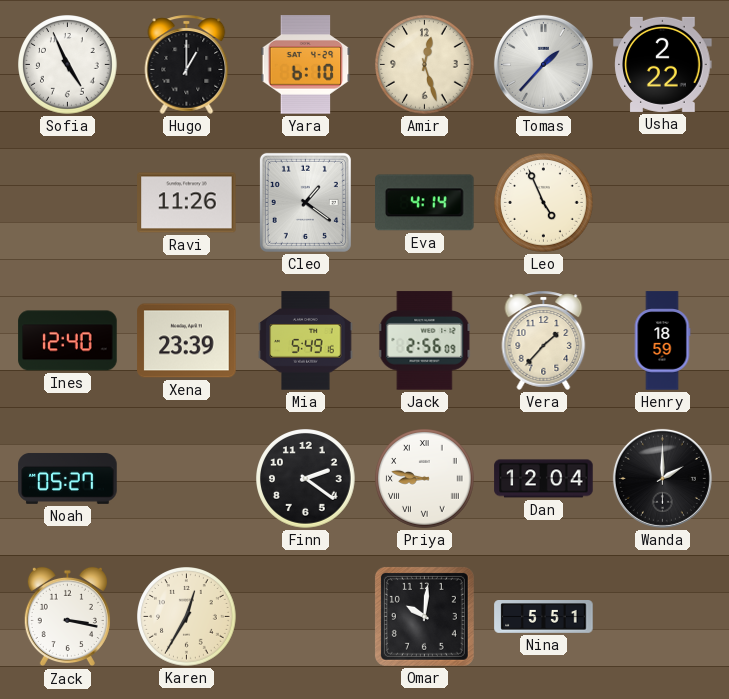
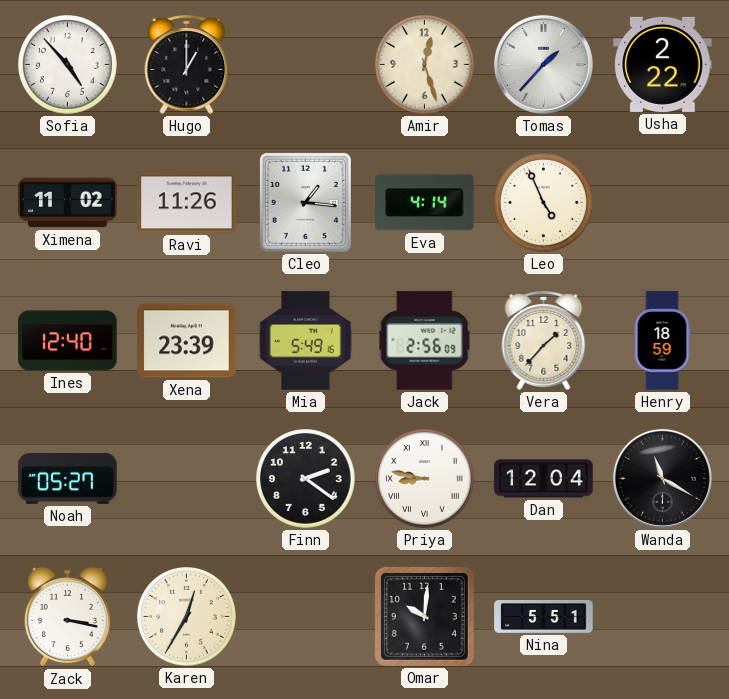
Sofia: 4:56 -> 4:53 (68, 65)
Yara: 6:10 -> none (306, 65)
Ximena: none -> 11:02 (68, 203)
Cleo: 1:21 -> 1:16 (305, 202)
Wanda: 2:00 -> 11:20 (662, 478)
